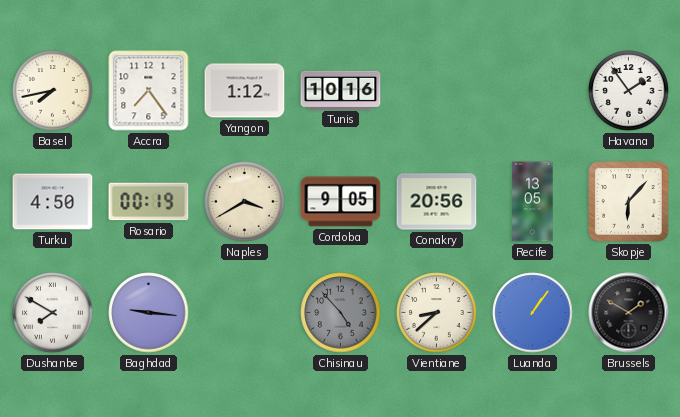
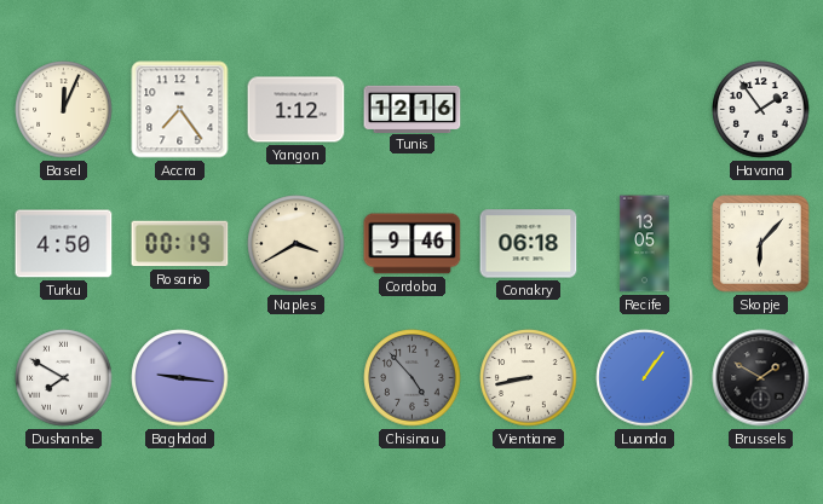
Basel: 7:43 -> 12:04 (64, 110)
Tunis: 10:16 -> 12:16 (413, 109)
Cordoba: 9:05 -> 9:46 (413, 244)
Conakry: 20:56 -> 06:18 (529, 244)
Vientiane: 8:38 -> 8:43 (529, 378)
